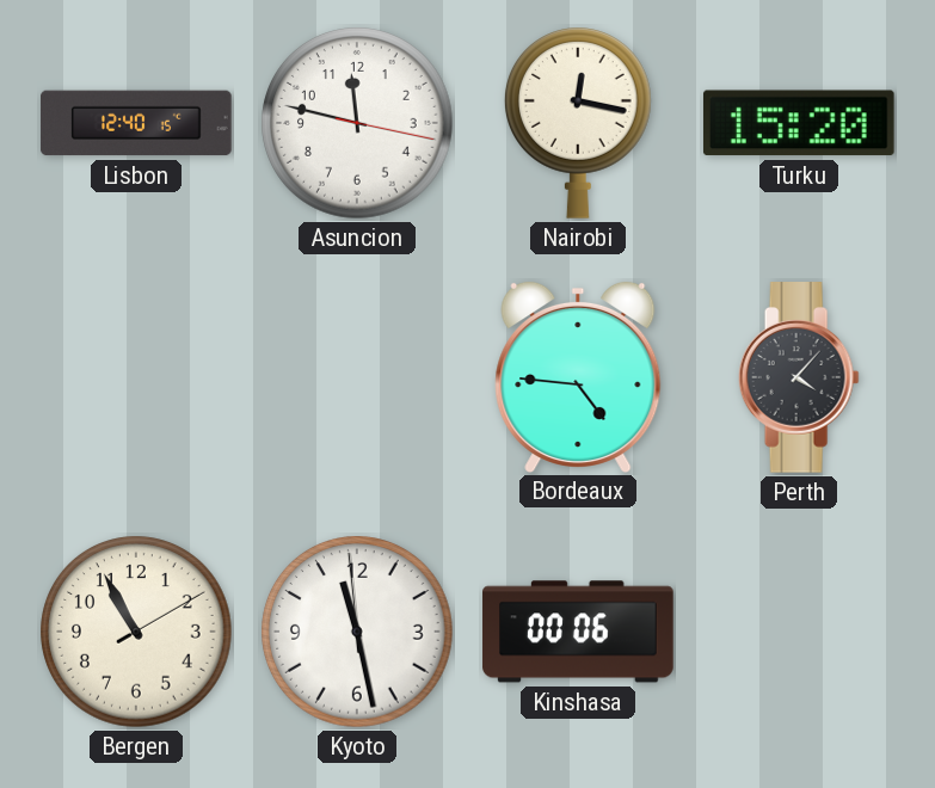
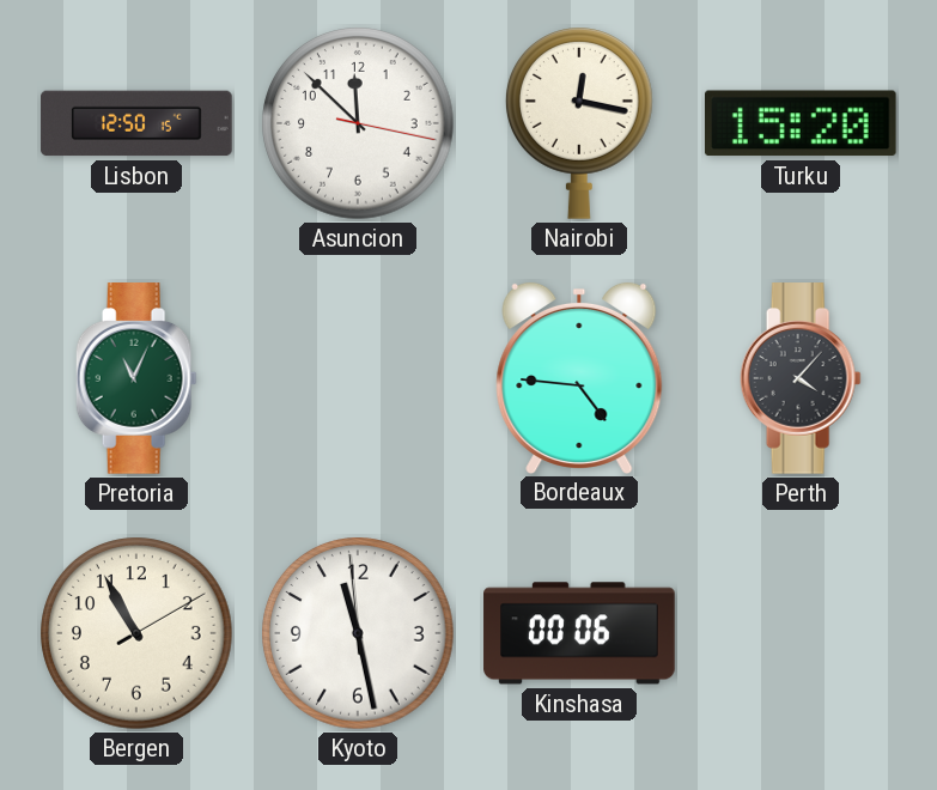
Lisbon: 12:40 -> 12:50 (136, 123)
Asuncion: 11:47 -> 11:52 (358, 123)
Pretoria: none -> 11:04 (136, 378)
